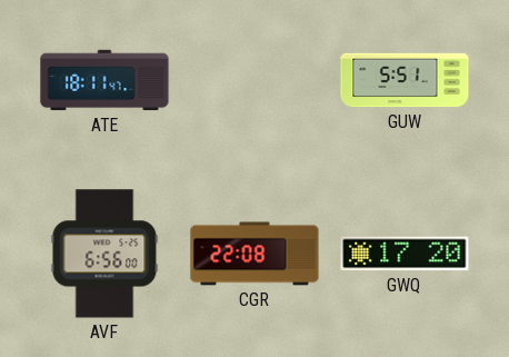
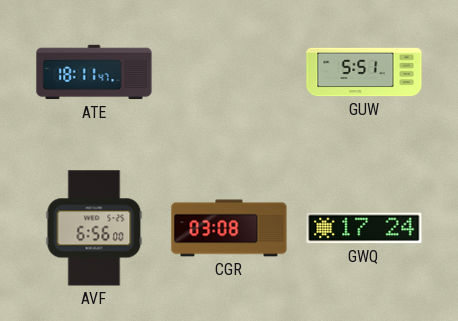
CGR: 22:08 -> 03:08 (229, 228)
GWQ: 17:20 -> 17:24 (364, 228)
